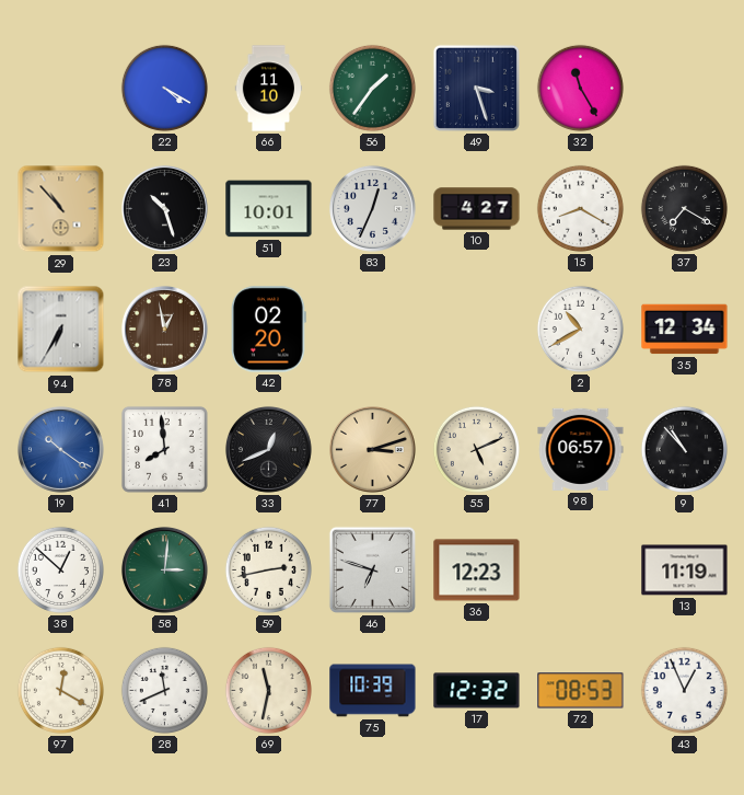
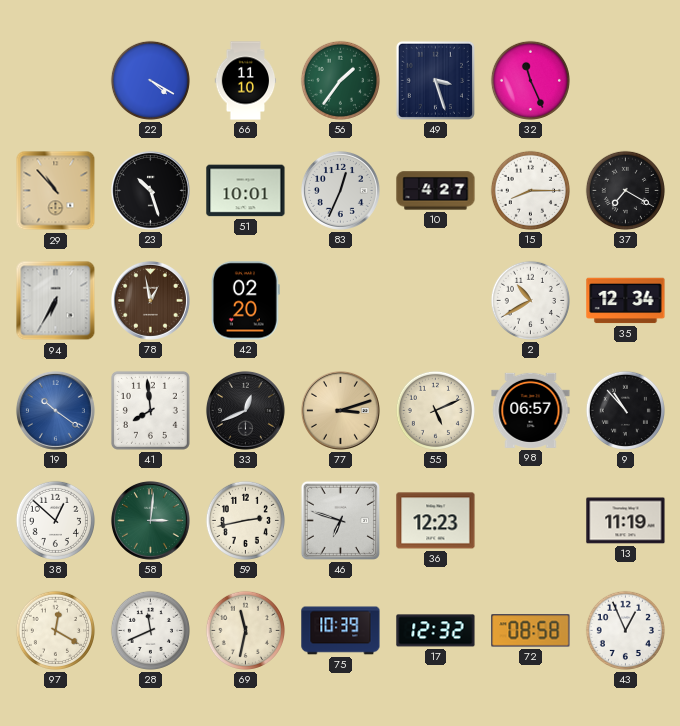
32: 11:25 -> 11:26 (530, 80)
15: 8:20 -> 8:15 (530, 190)
72: 08:53 -> 08:58 (531, 631)
